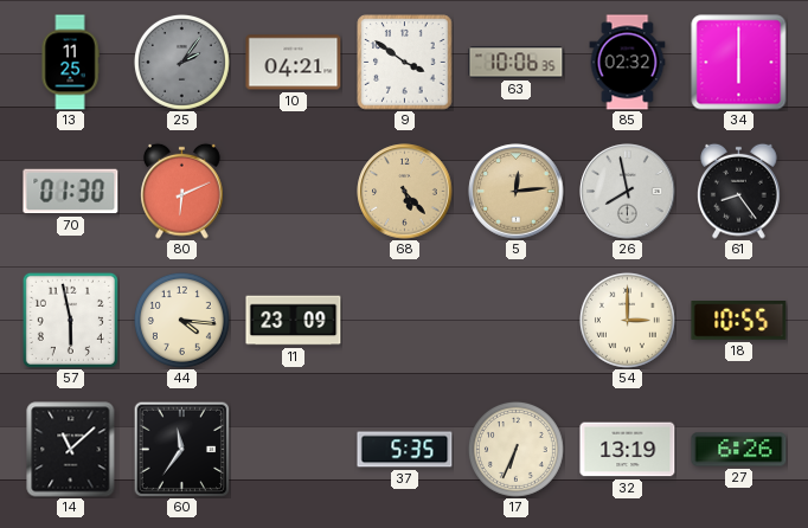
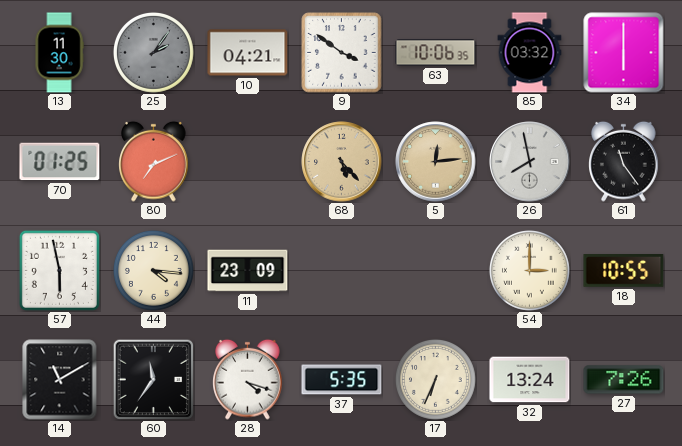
13: 11:25 -> 11:30 (59, 53)
85: 02:32 -> 03:32 (530, 53)
70: 01:30 -> 01:25 (60, 162)
80: 6:11 -> 7:11 (154, 161)
61: 8:24 -> 11:24 (624, 161)
14: 11:08 -> 11:10 (60, 380)
28: none -> 4:18 (248, 379)
32: 13:19 -> 13:24 (530, 380)
27: 6:26 -> 7:26 (624, 380)
